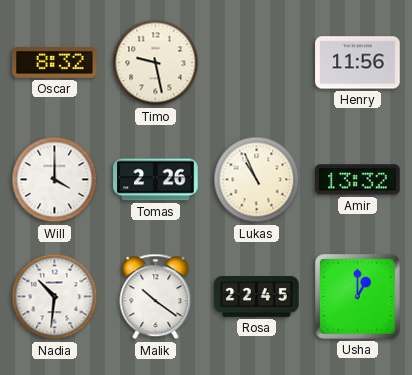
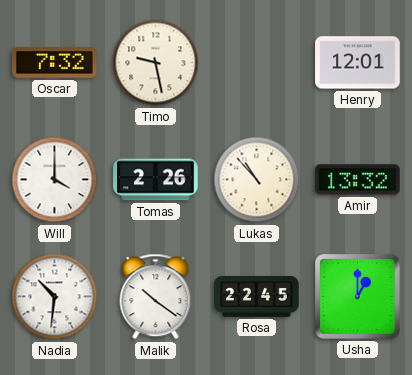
Oscar: 8:32 -> 7:32 (55, 62)
Henry: 11:56 -> 12:01 (358, 63)
Lukas: 10:56 -> 10:53 (257, 180)
